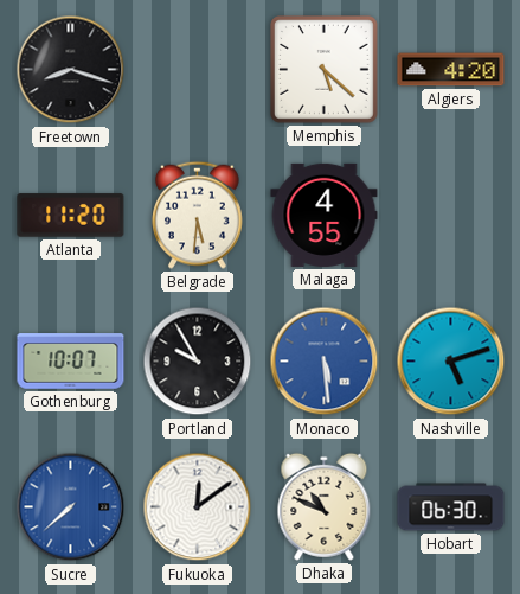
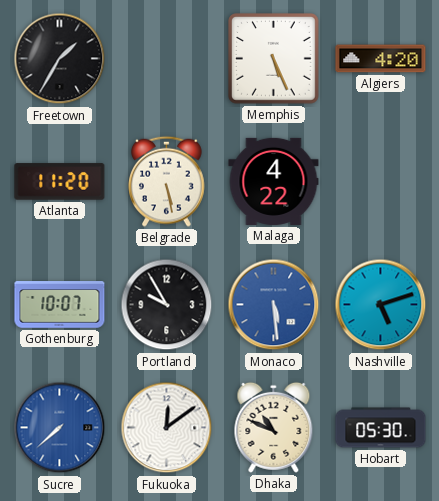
Freetown: 8:18 -> 1:35 (60, 59)
Memphis: 5:22 -> 5:26 (274, 59)
Belgrade: 5:31 -> 5:28 (167, 181)
Malaga: 4:55 -> 4:22 (274, 181)
Hobart: 06:30 -> 05:30 (381, 428)
